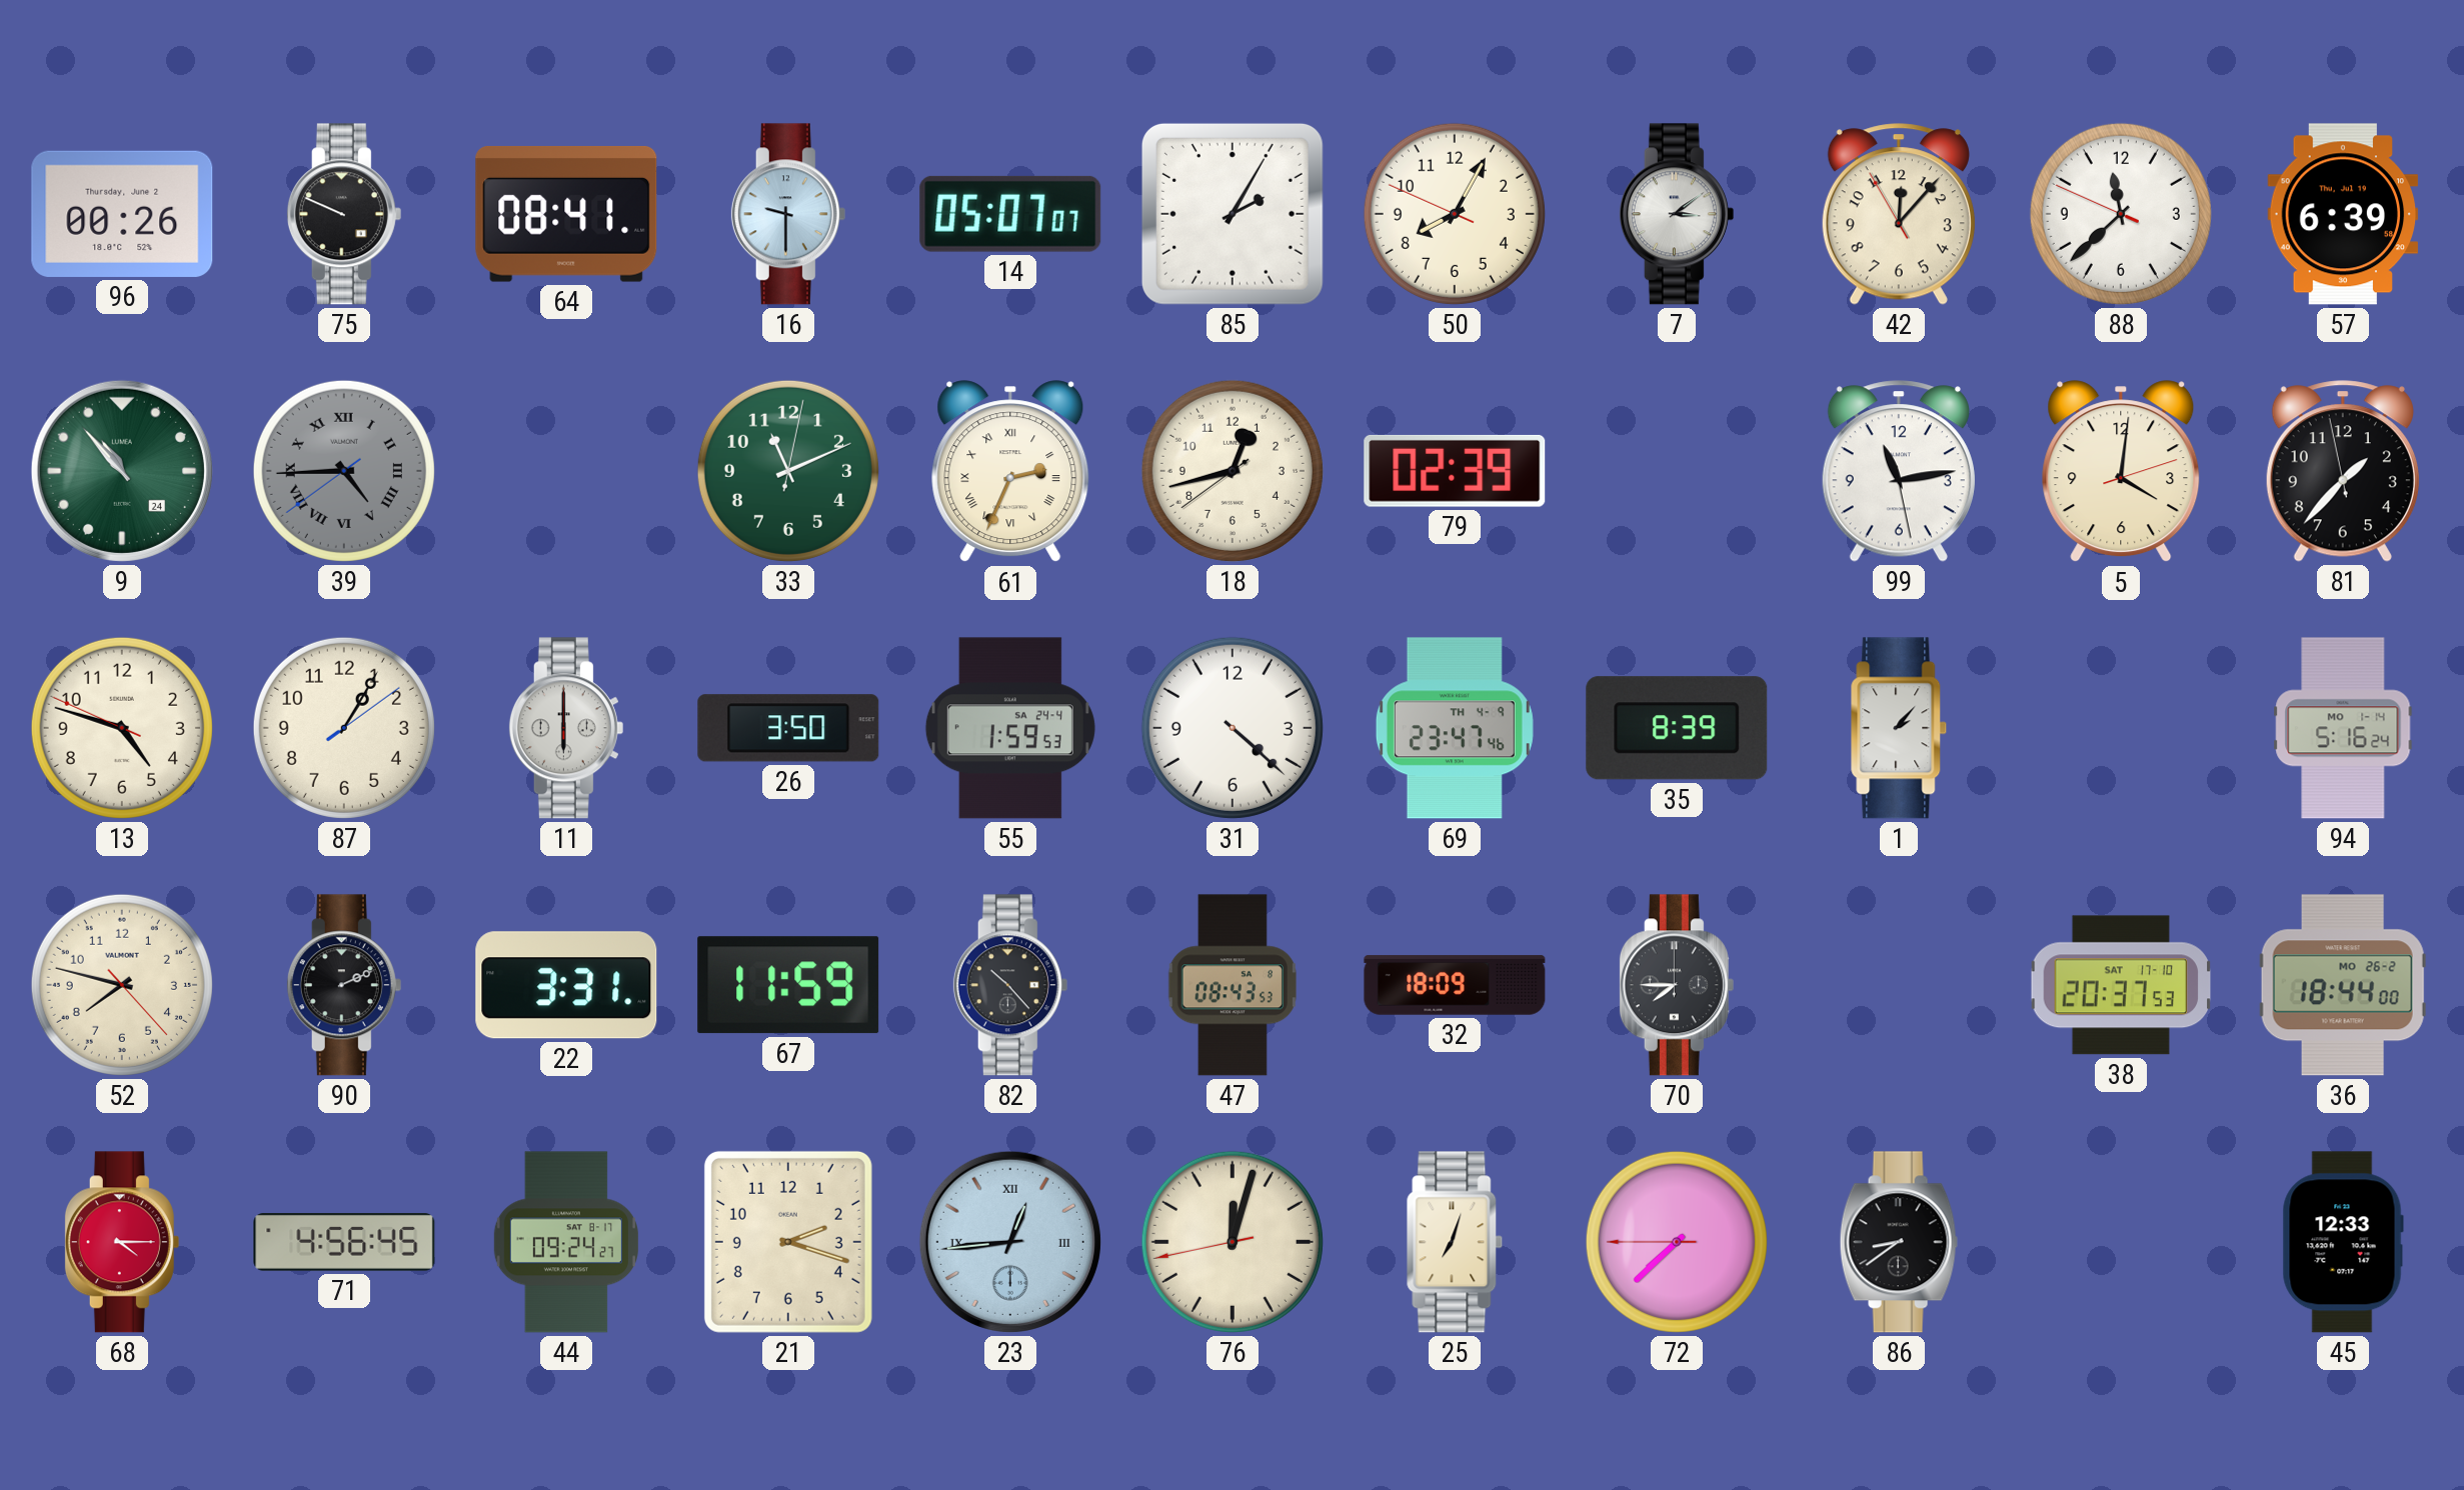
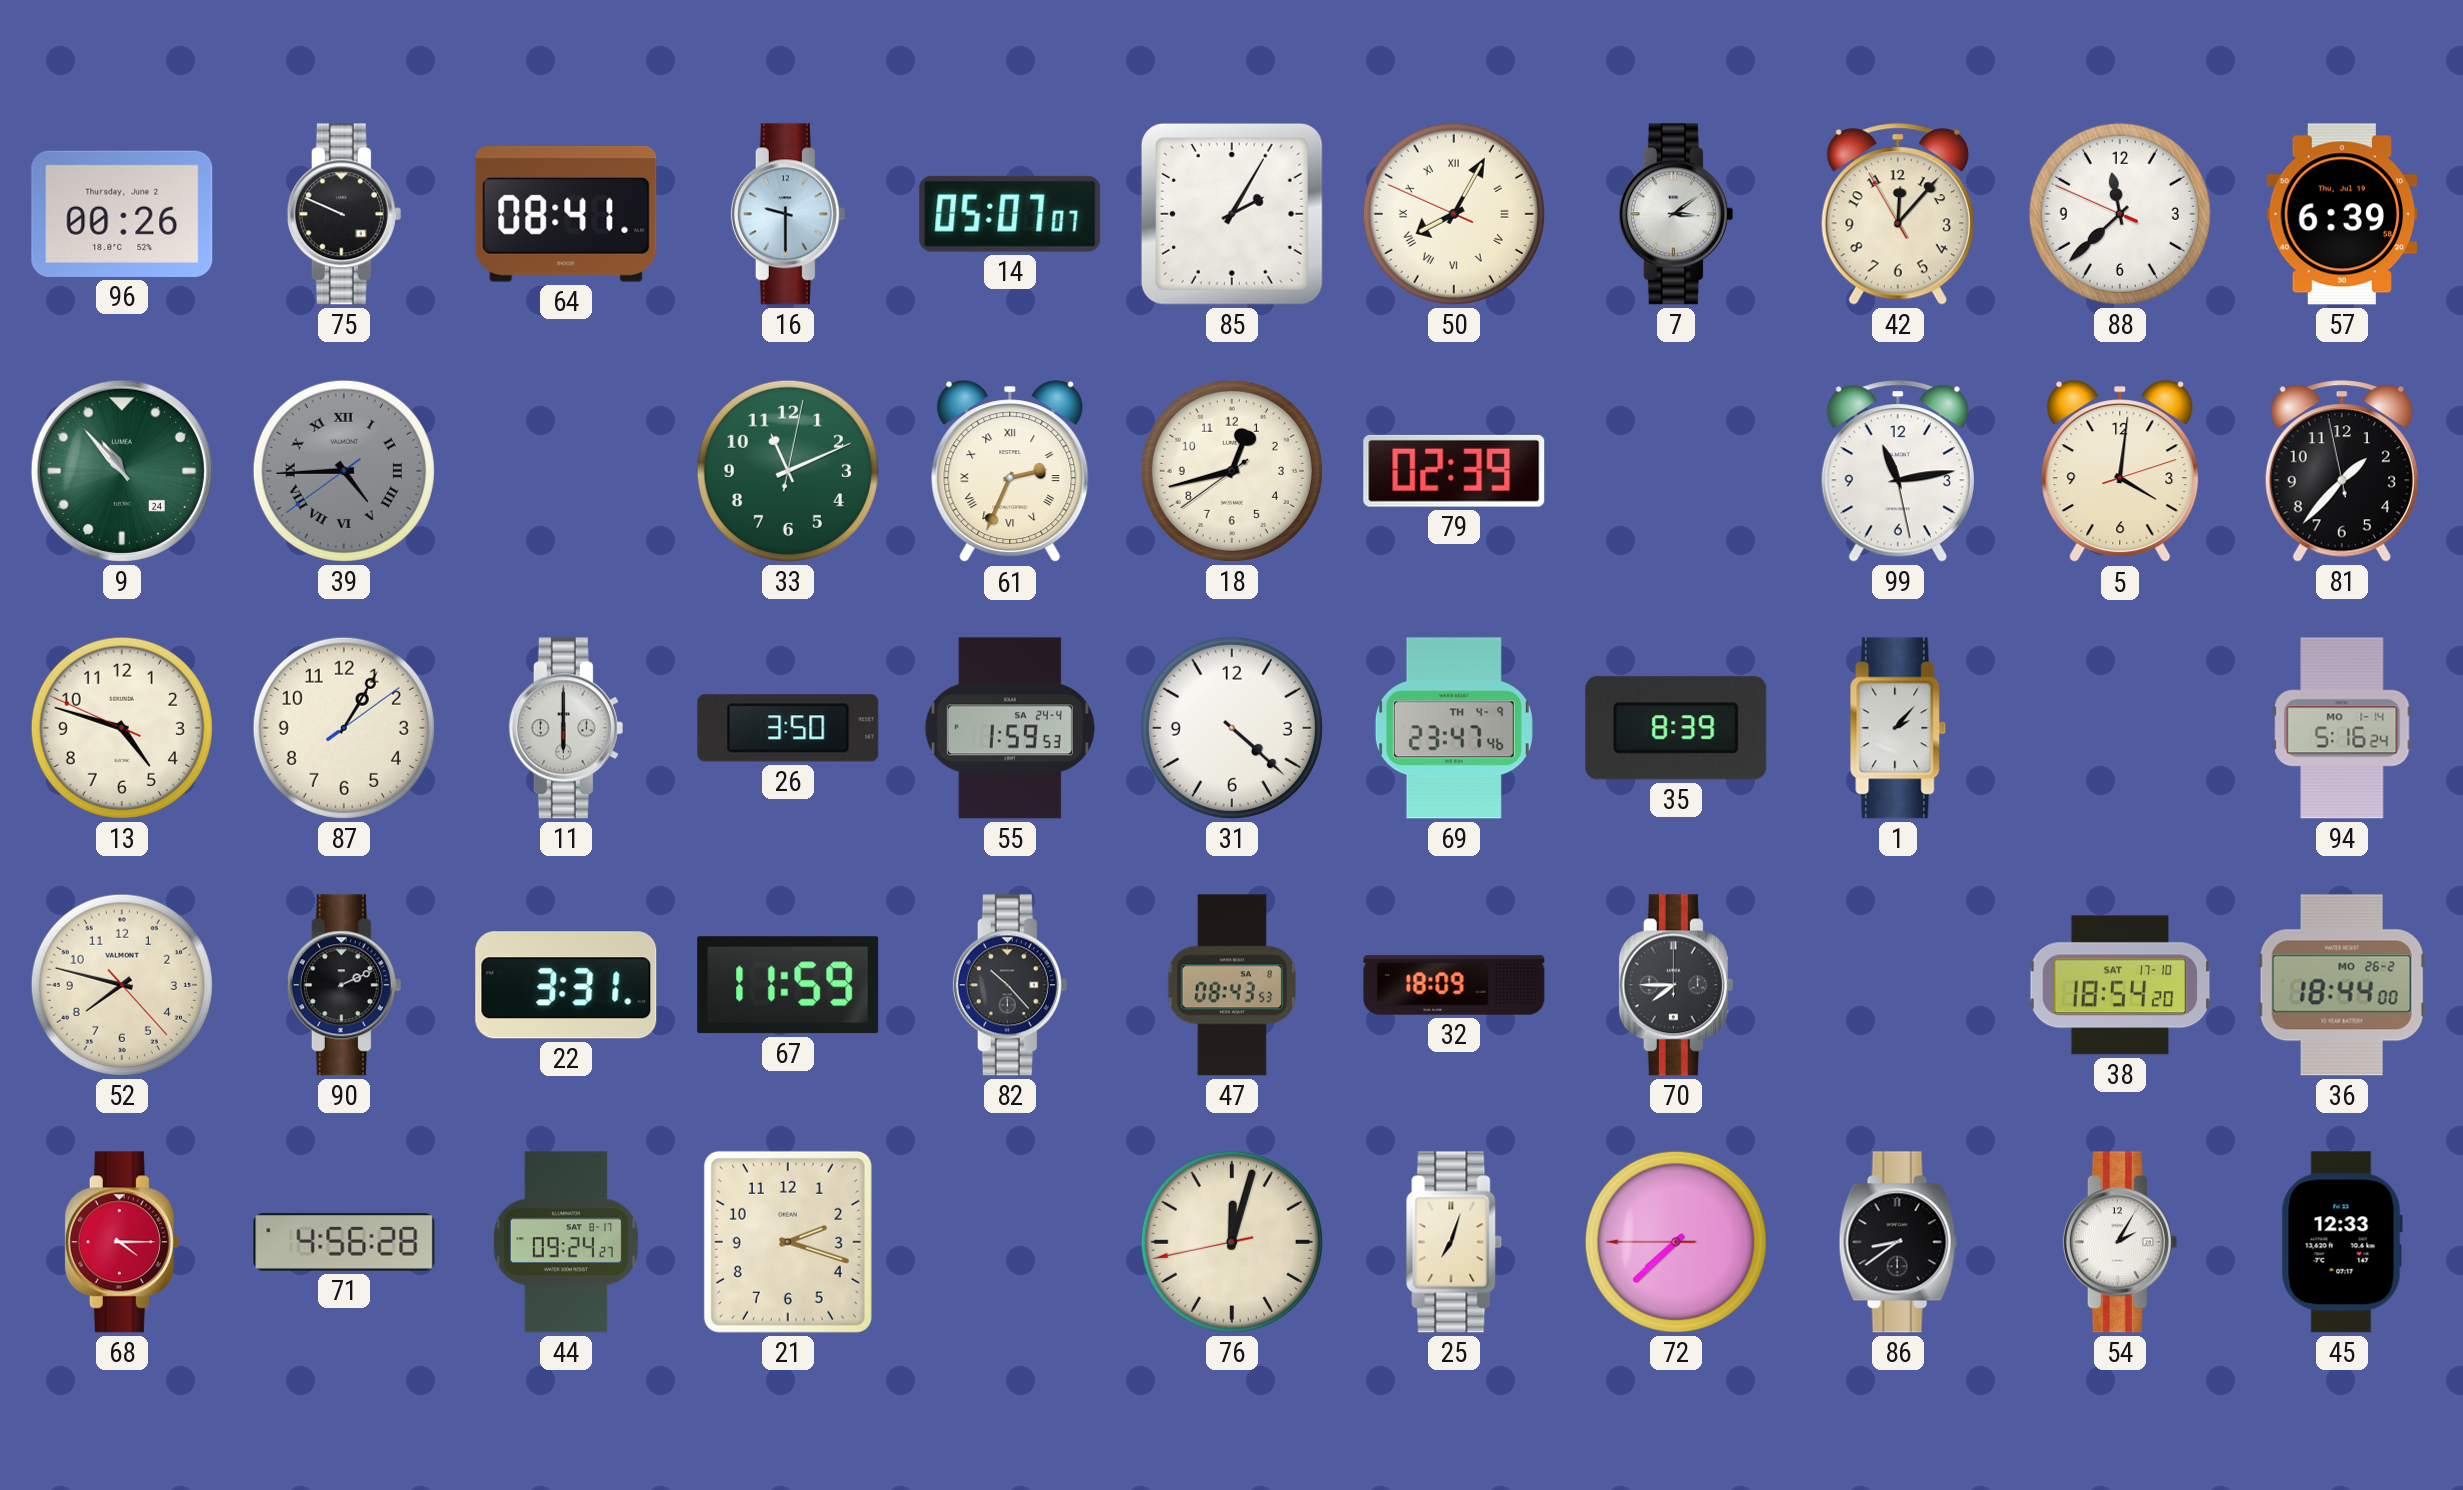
50 numerals: Arabic -> Roman (1454, 214)
38: 20:37 -> 18:54 (2120, 985)
71: 4:56:45 -> 4:56:28 (344, 1243)
23: 12:44 -> none (1010, 1242)
54: none -> 2:05 (2120, 1242)
